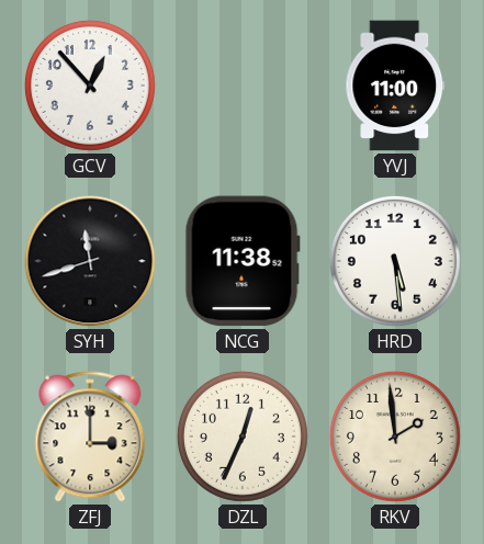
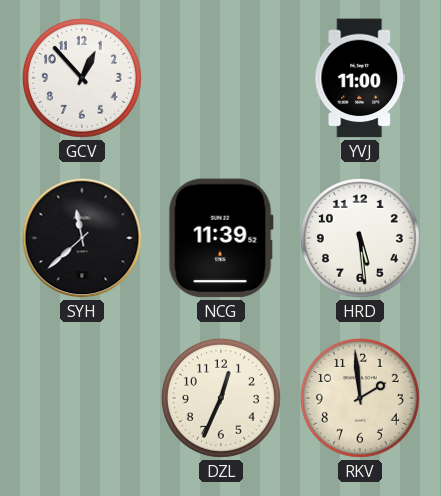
SYH: 11:42 -> 11:38 (82, 238)
NCG: 11:38 -> 11:39 (221, 238)
ZFJ: 3:00 -> none (90, 437)
